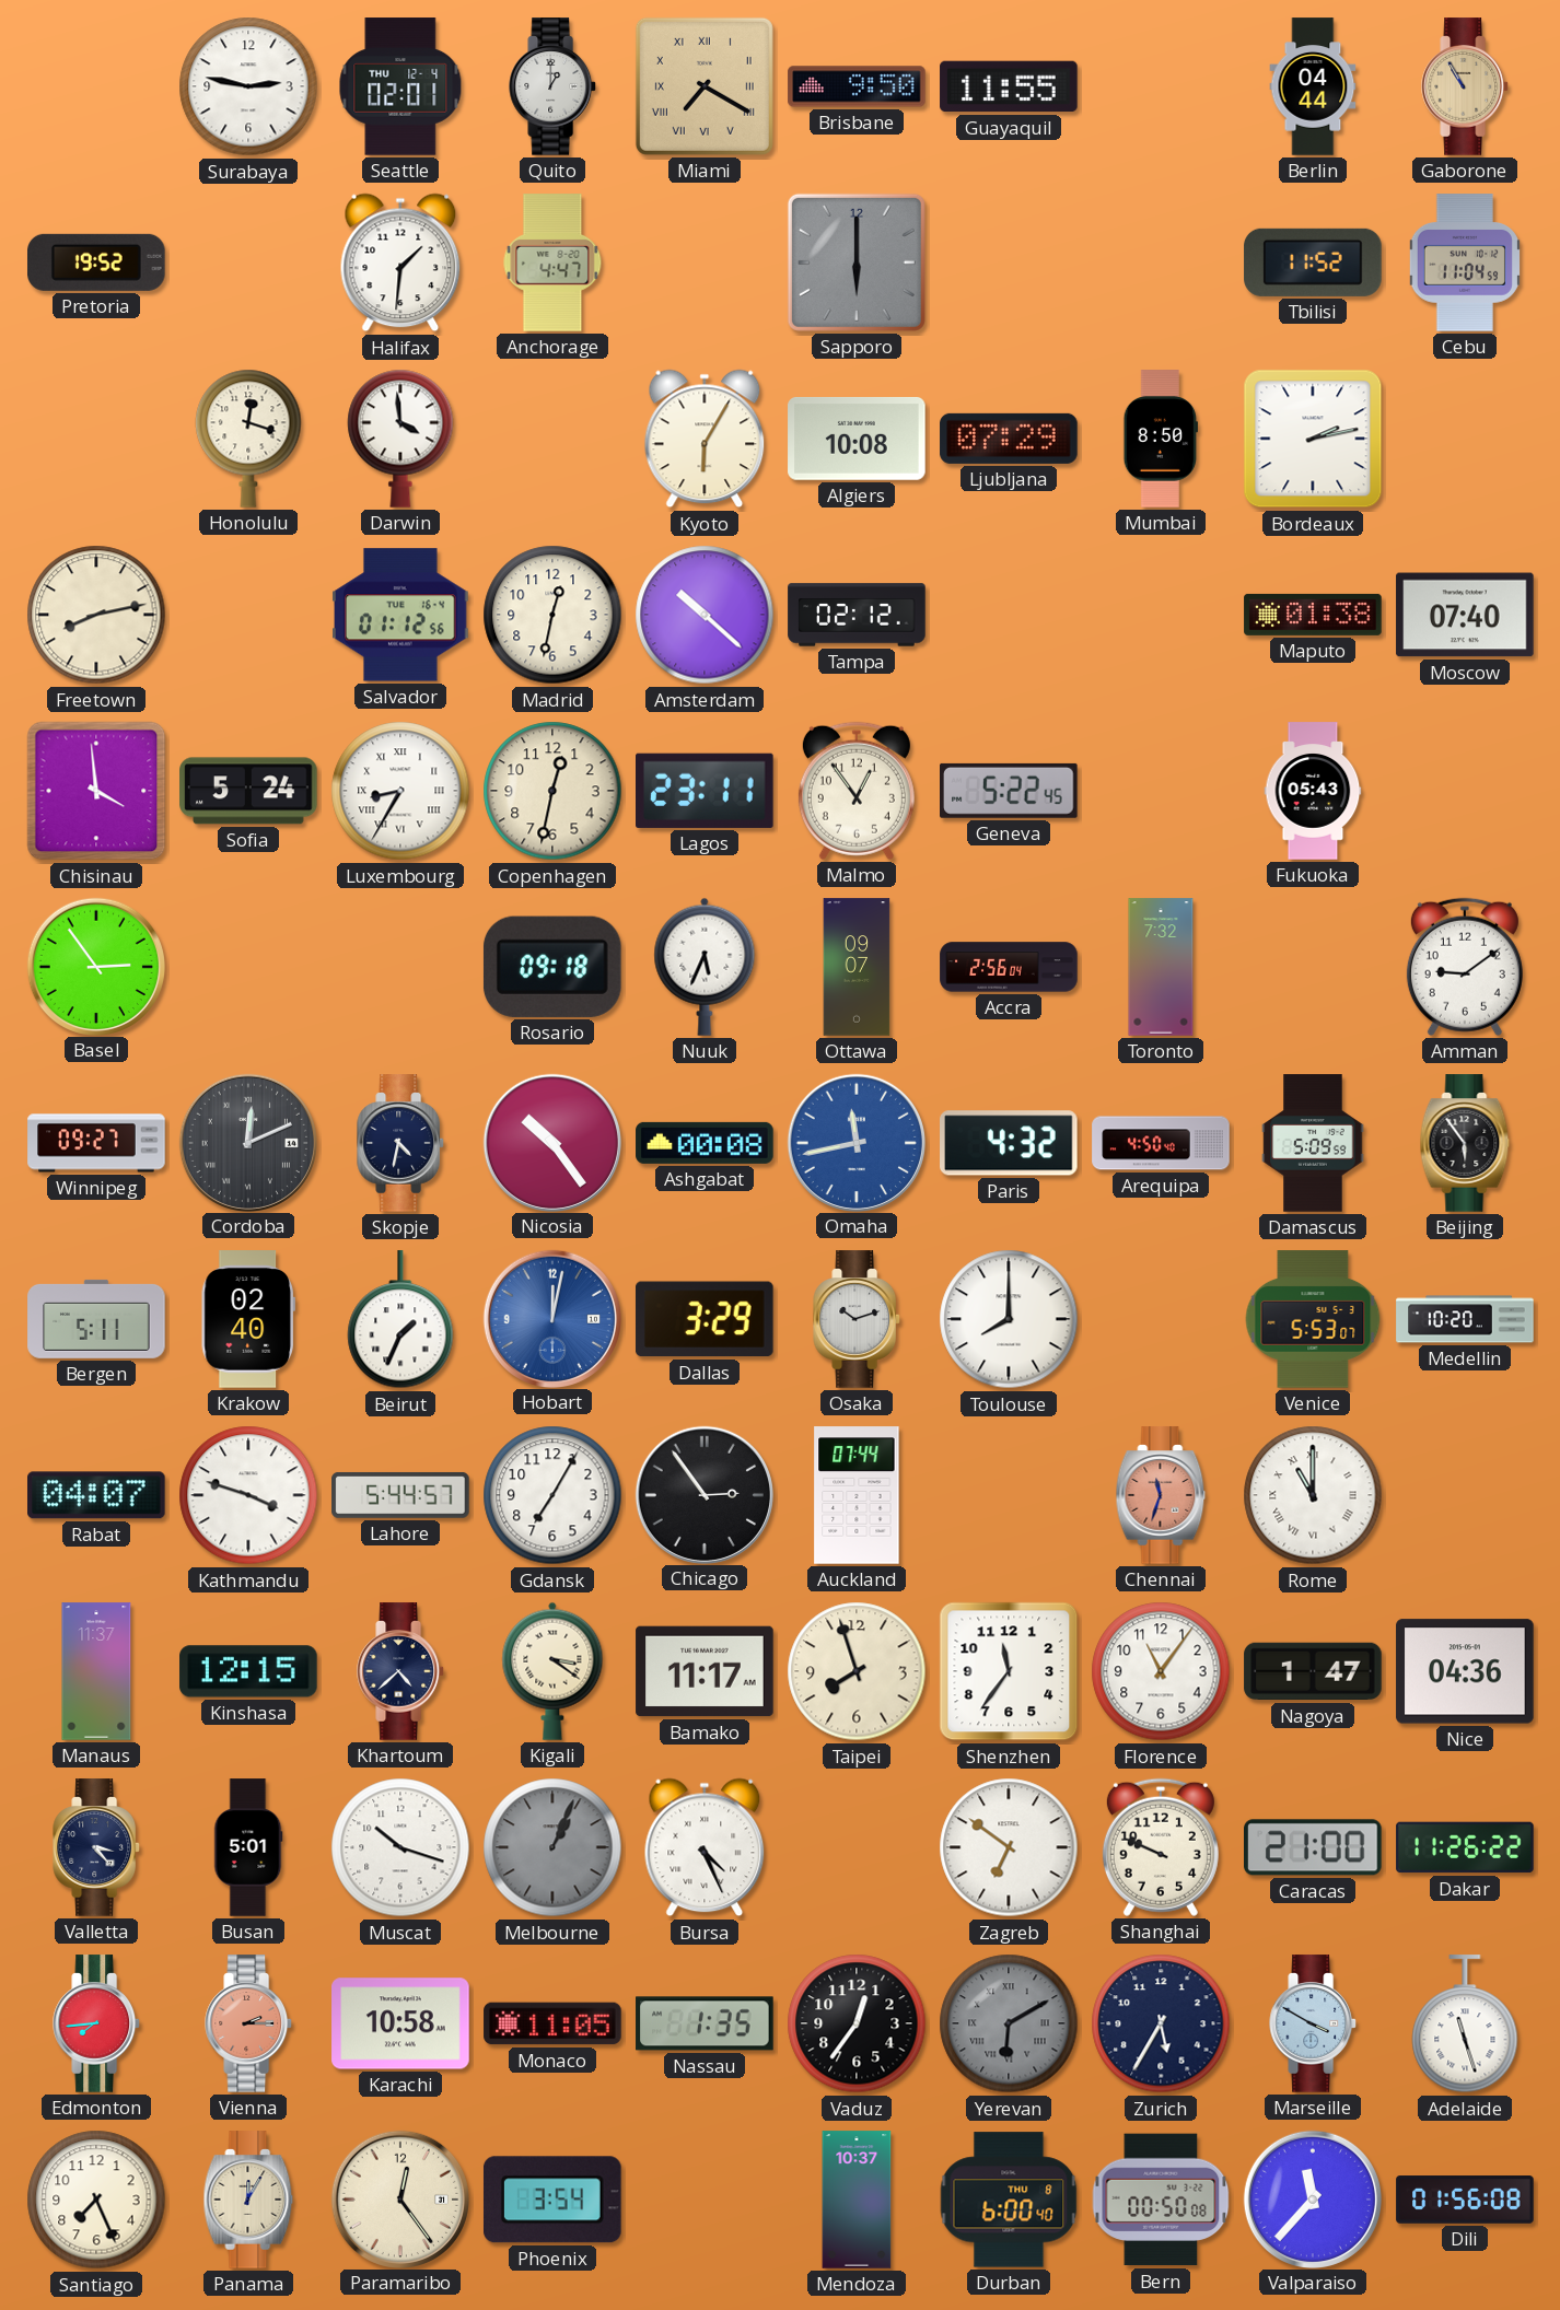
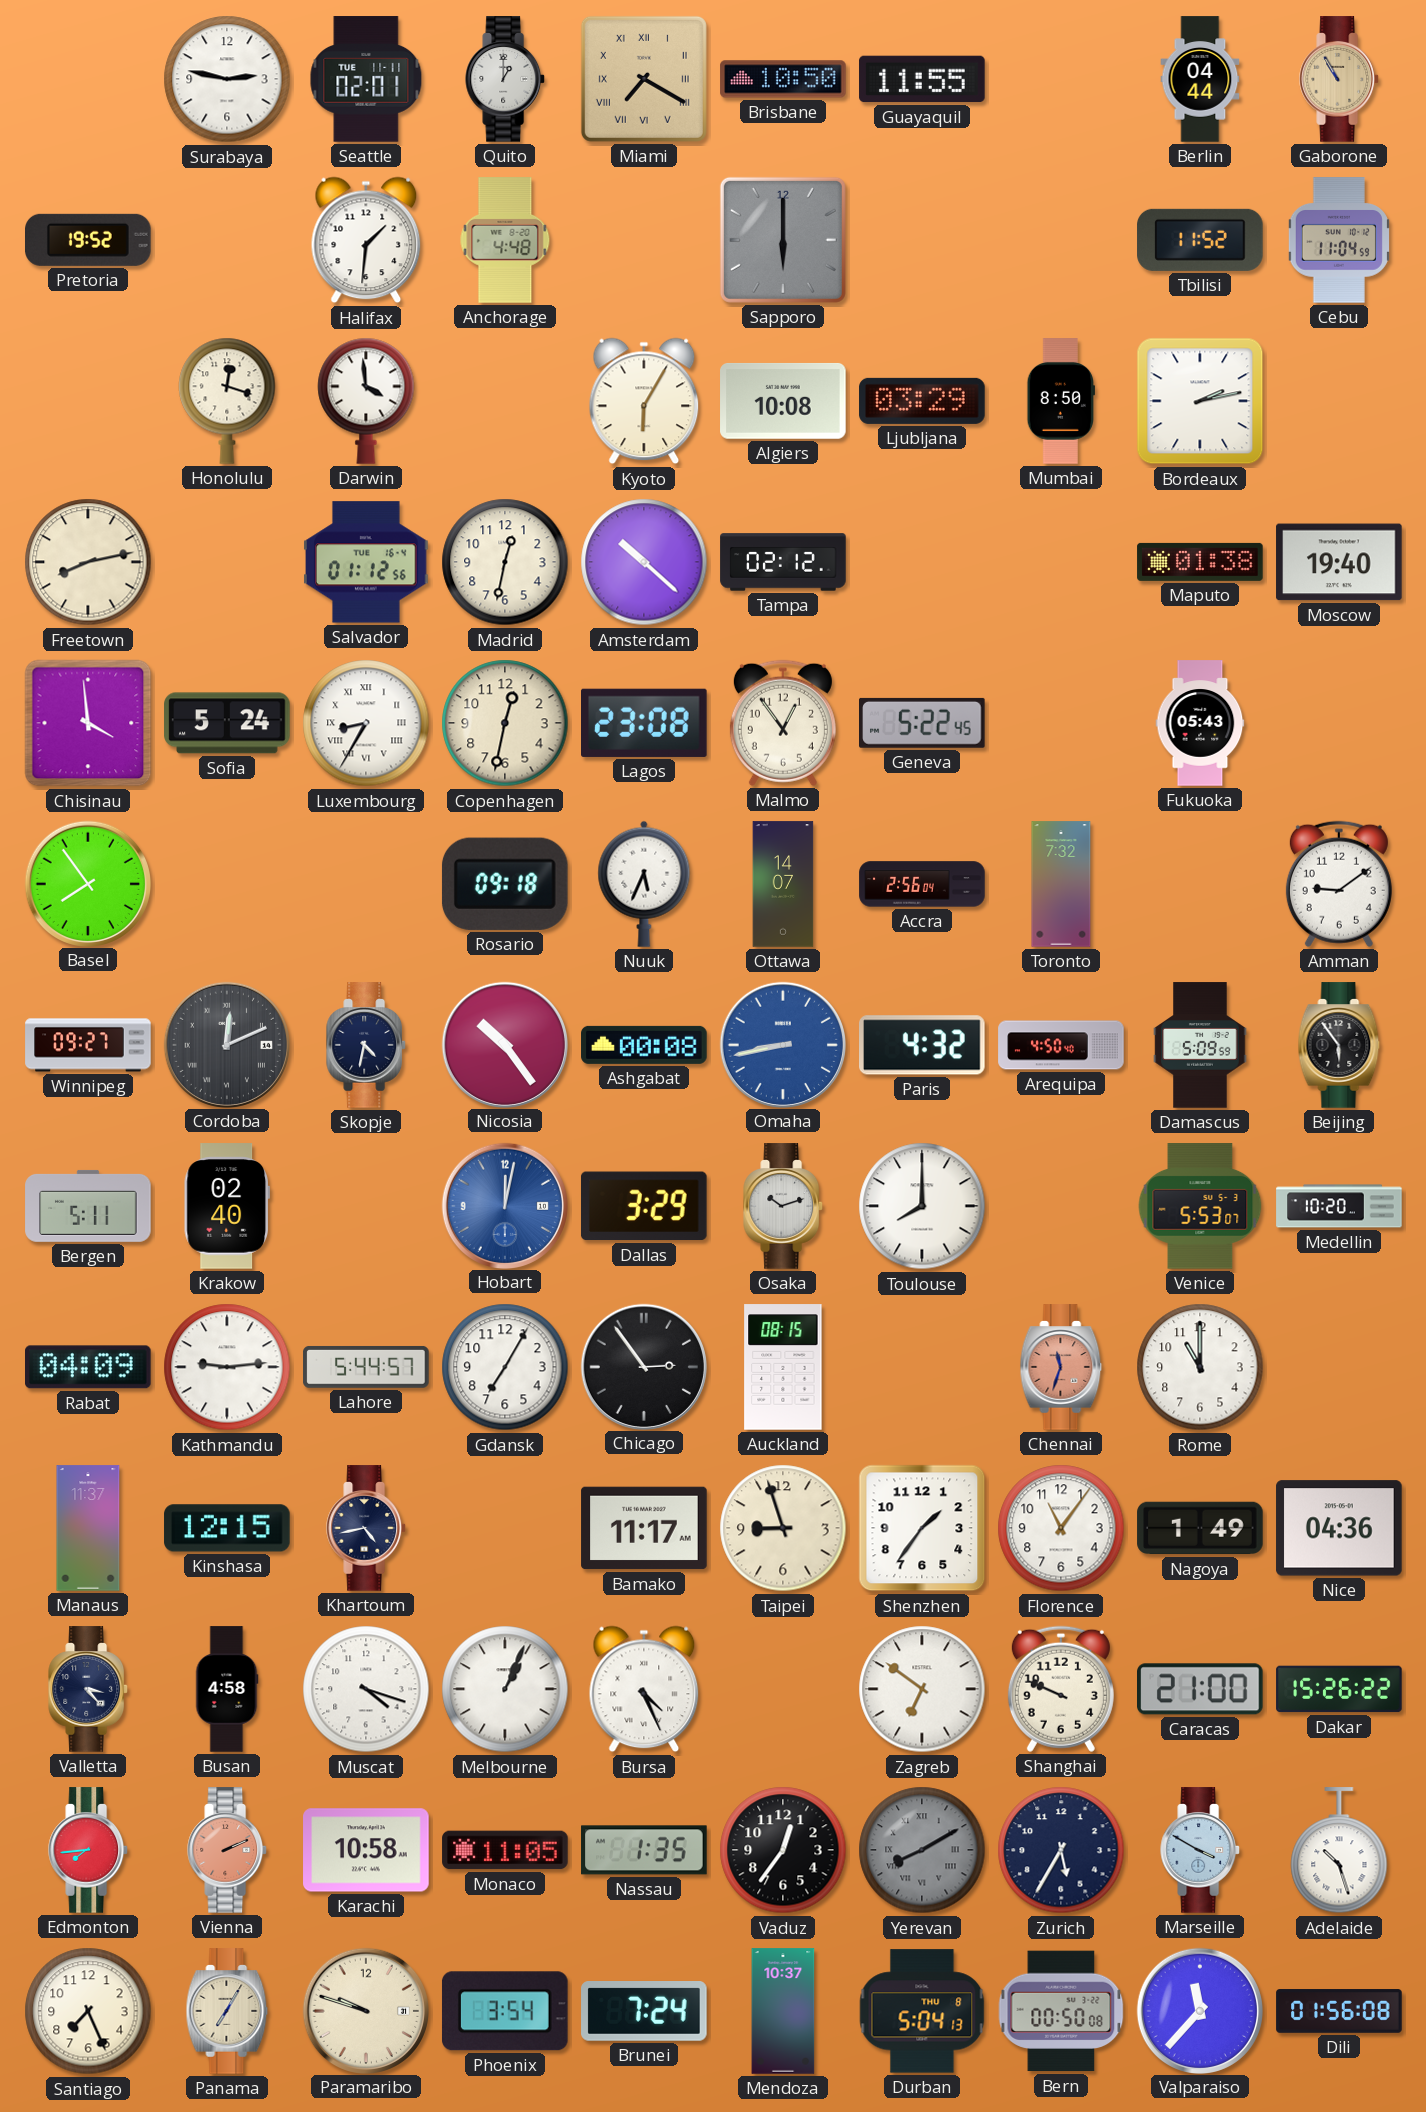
Seattle date: THU 12-4 -> TUE 11-11 (366, 79)
Brisbane: 9:50 -> 10:50 (783, 79)
Anchorage: 4:47 -> 4:48 (505, 240)
Ljubljana: 07:29 -> 03:29 (922, 401)
Moscow: 07:40 -> 19:40 (1339, 562)
Lagos: 23:11 -> 23:08 (645, 723)
Basel: 2:54 -> 7:54 (87, 883)
Ottawa: 09:07 -> 14:07 (783, 884)
Omaha: 11:43 -> 8:43 (782, 1044)
Beirut: 1:34 -> none (400, 1320)
Rabat: 04:07 -> 04:09 (89, 1367)
Kathmandu: 3:48 -> 9:14 (227, 1367)
Auckland: 07:44 -> 08:15 (783, 1367)
Rome numerals: Roman -> Arabic (1200, 1367)
Khartoum: 4:38 -> 4:43 (367, 1528)
Kigali: 3:21 -> none (552, 1671)
Taipei: 7:57 -> 8:57 (783, 1528)
Shenzhen: 11:36 -> 1:36 (922, 1528)
Nagoya: 1:47 -> 1:49 (1200, 1528)
Busan: 5:01 -> 4:58 (227, 1689)
Muscat: 10:18 -> 4:18 (366, 1689)
Melbourne dial: grey -> white (505, 1689)
Dakar: 11:26 -> 15:26 (1339, 1689)
Vienna: 2:15 -> 2:11 (228, 1850)
Yerevan: 6:10 -> 8:10 (922, 1850)
Adelaide: 11:27 -> 10:27 (1339, 1851)
Panama: 12:05 -> 7:05 (227, 2011)
Paramaribo: 12:24 -> 9:48 (365, 2010)
Brunei: none -> 7:24 (644, 2012)
Durban: 6:00 -> 5:04 (922, 2011)
